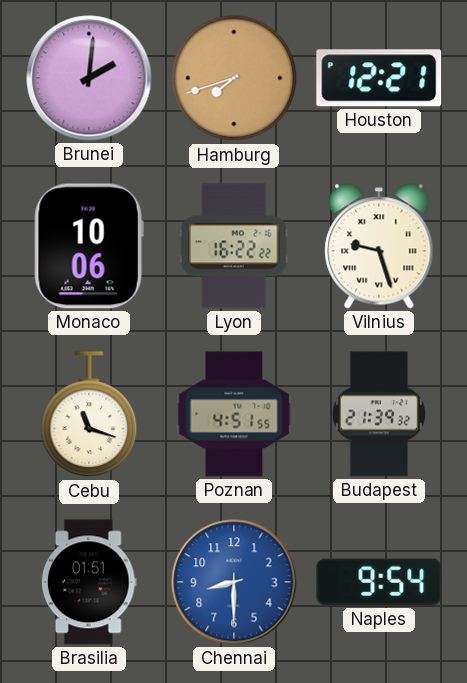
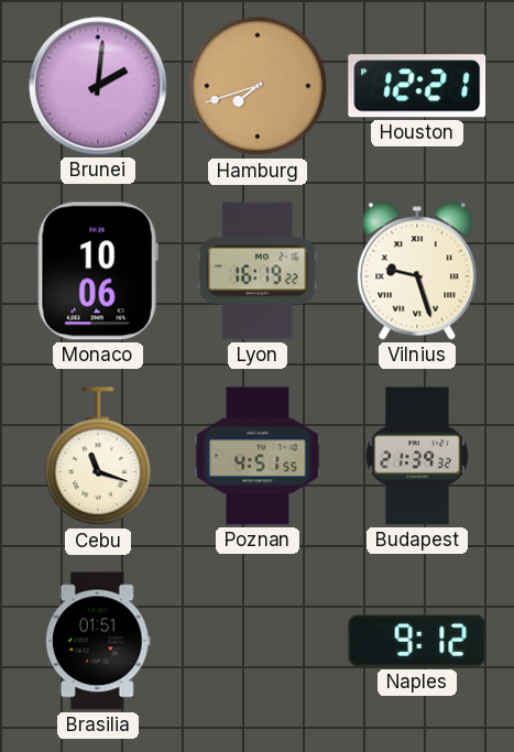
Lyon: 16:22 -> 16:19 (259, 271)
Chennai: 8:30 -> none (234, 582)
Naples: 9:54 -> 9:12 (417, 641)
